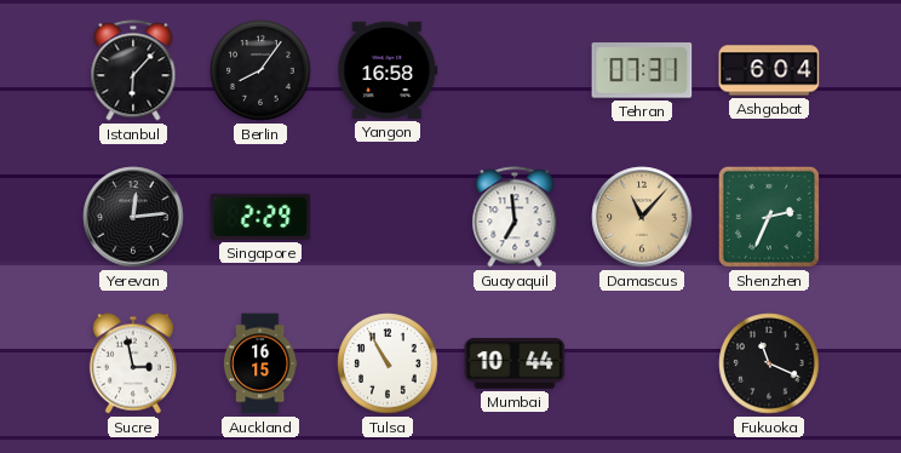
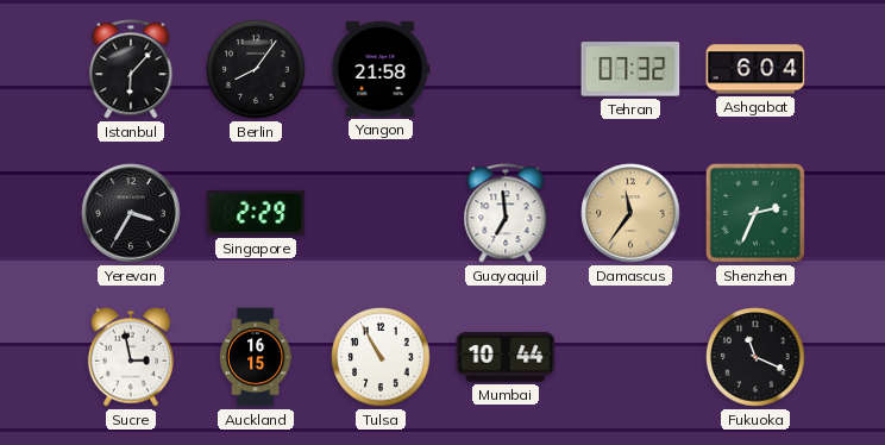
Yangon: 16:58 -> 21:58 (381, 69)
Tehran: 07:31 -> 07:32 (630, 69)
Yerevan: 12:14 -> 3:35 (131, 213)
Damascus: 11:07 -> 11:36 (630, 213)
